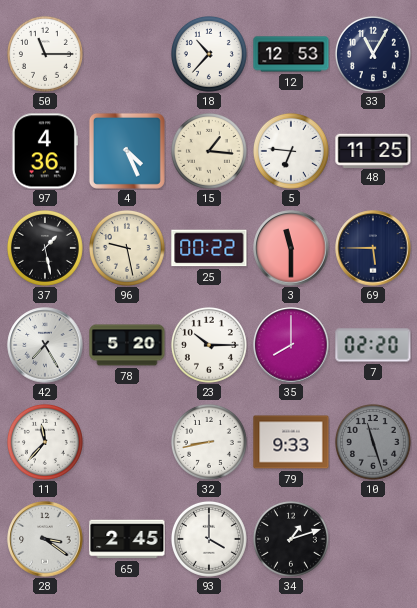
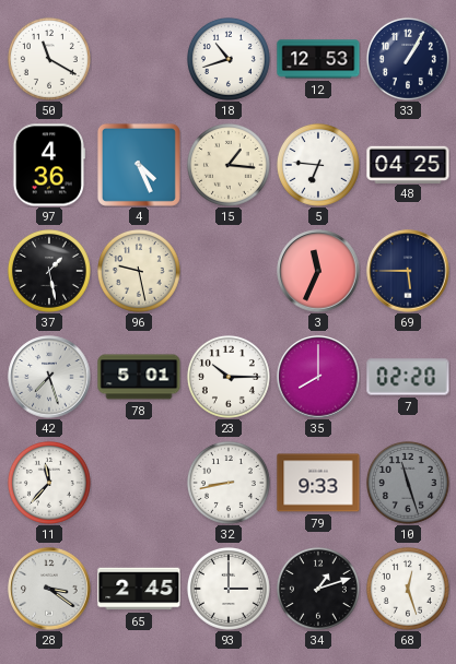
50: 11:15 -> 11:20 (49, 59)
18: 10:37 -> 10:42 (229, 59)
33: 11:05 -> 1:05 (408, 59)
48: 11:25 -> 04:25 (408, 164)
25: 00:22 -> none (209, 248)
3: 11:30 -> 11:34 (318, 271)
42: 7:25 -> 7:27 (49, 377)
78: 5:20 -> 5:01 (139, 377)
93: 4:00 -> 3:00 (229, 589)
68: none -> 12:27 (408, 589)
